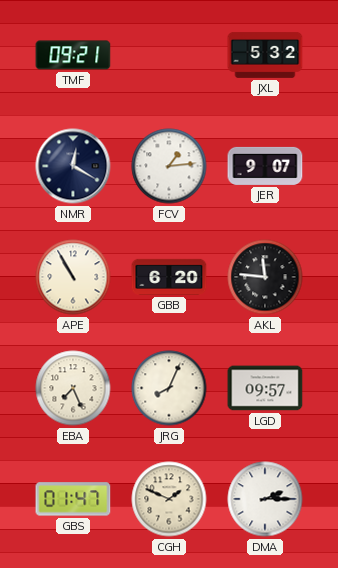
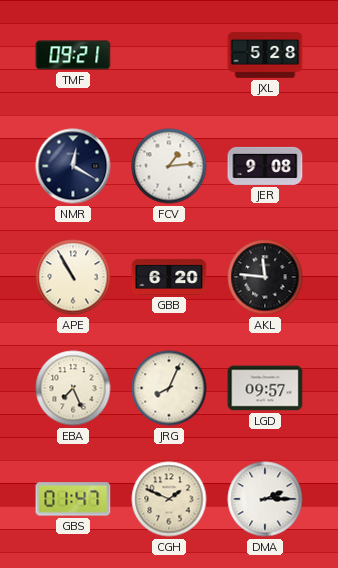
JXL: 5:32 -> 5:28 (265, 56)
JER: 9:07 -> 9:08 (265, 166)
